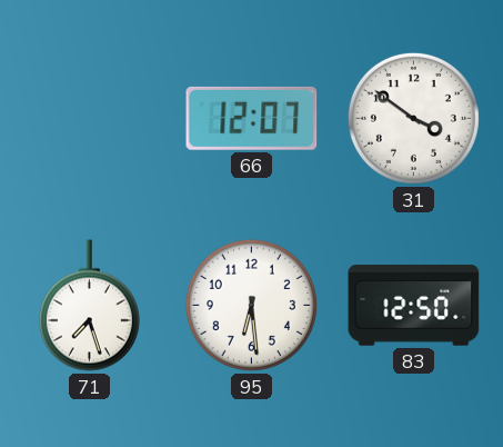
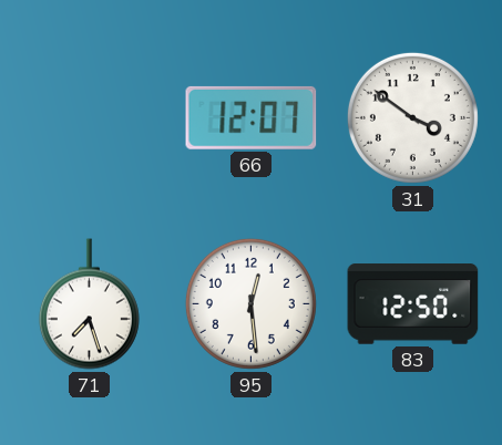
95: 6:29 -> 12:29 (250, 303)
